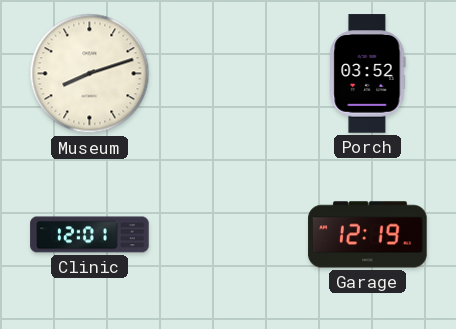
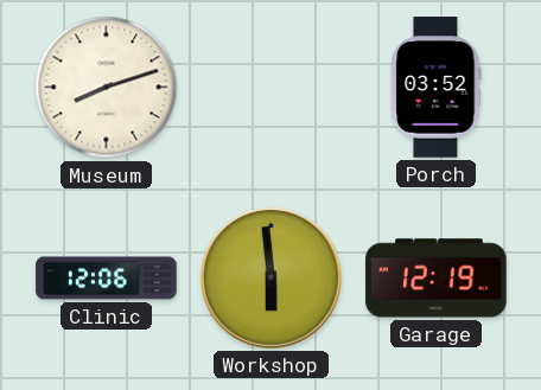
Clinic: 12:01 -> 12:06 (107, 279)
Workshop: none -> 5:59 (272, 279)
